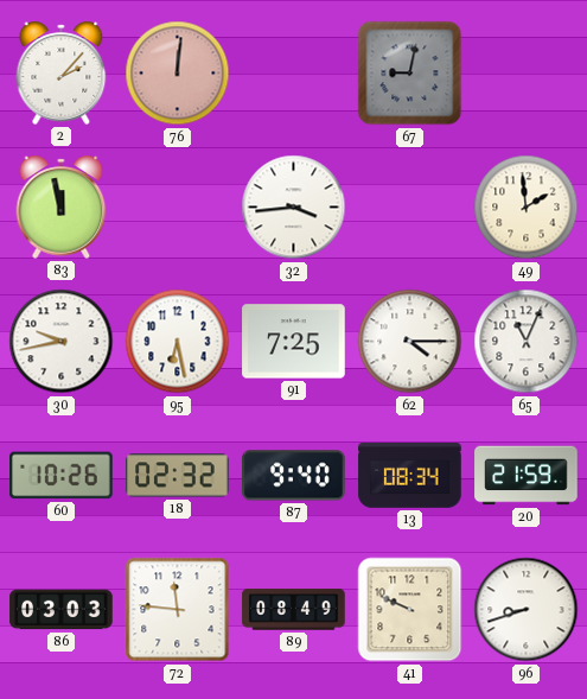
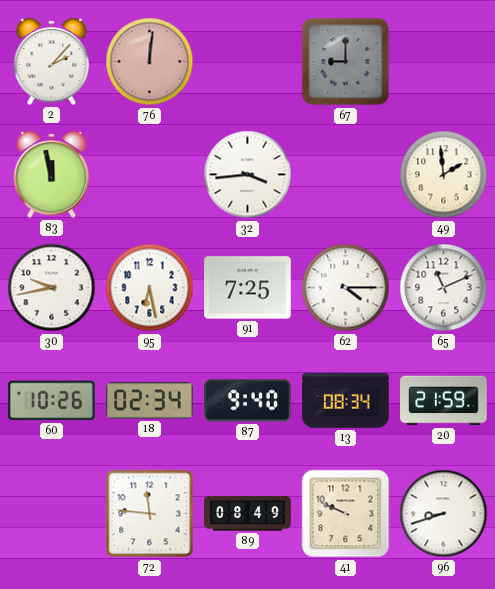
67: 9:02 -> 9:00 (346, 62)
65: 11:04 -> 11:11 (444, 288)
18: 02:32 -> 02:34 (150, 401)
86: 03:03 -> none (62, 610)
